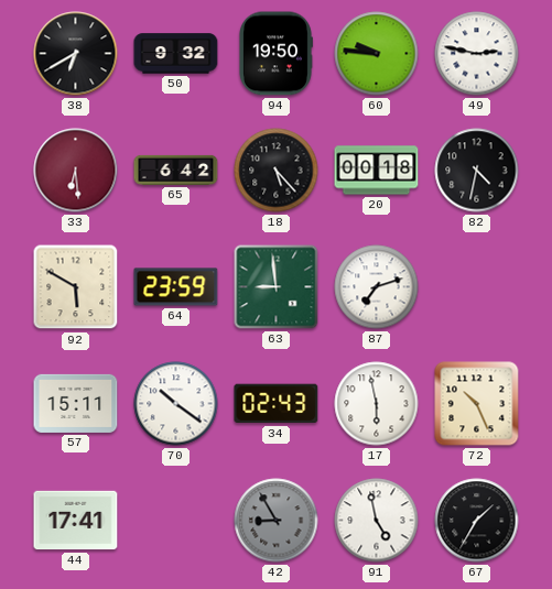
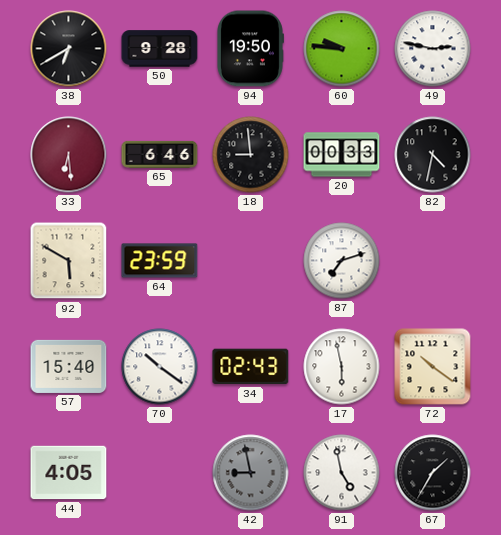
50: 9:32 -> 9:28 (160, 49)
65: 6:42 -> 6:46 (160, 154)
18: 5:23 -> 8:59 (251, 155)
20: 00:18 -> 00:33 (342, 155)
63: 8:59 -> none (277, 287)
57: 15:11 -> 15:40 (69, 366)
72: 10:26 -> 10:21 (433, 367)
44: 17:41 -> 4:05 (69, 473)
42: 8:55 -> 8:58 (251, 473)
